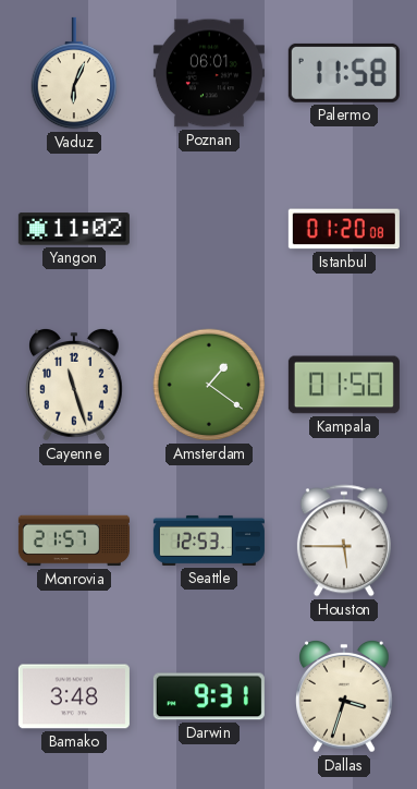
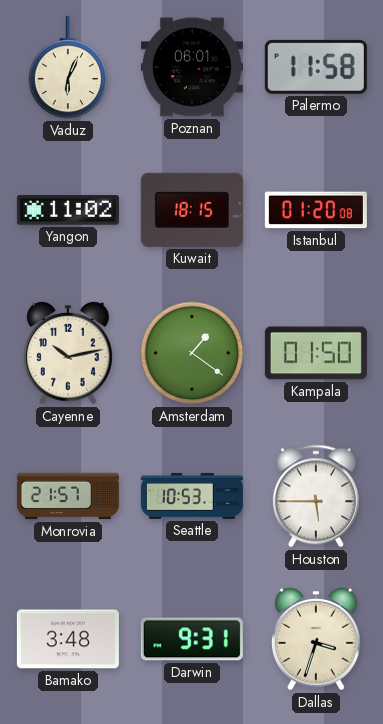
Kuwait: none -> 18:15 (192, 210)
Cayenne: 11:27 -> 10:13 (69, 353)
Seattle: 12:53 -> 10:53 (192, 496)
